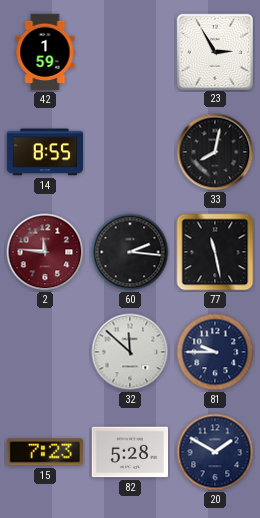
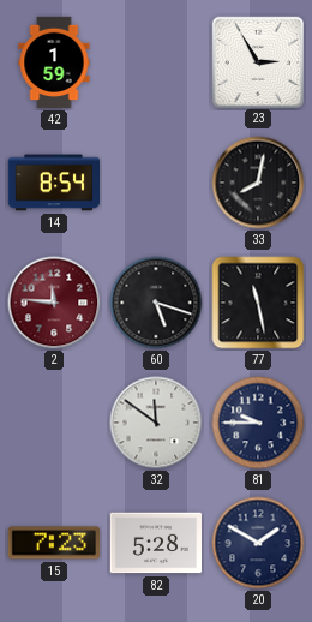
14: 8:55 -> 8:54 (53, 183)
60: 2:16 -> 5:18 (156, 303)
32: 11:52 -> 11:51 (156, 423)
